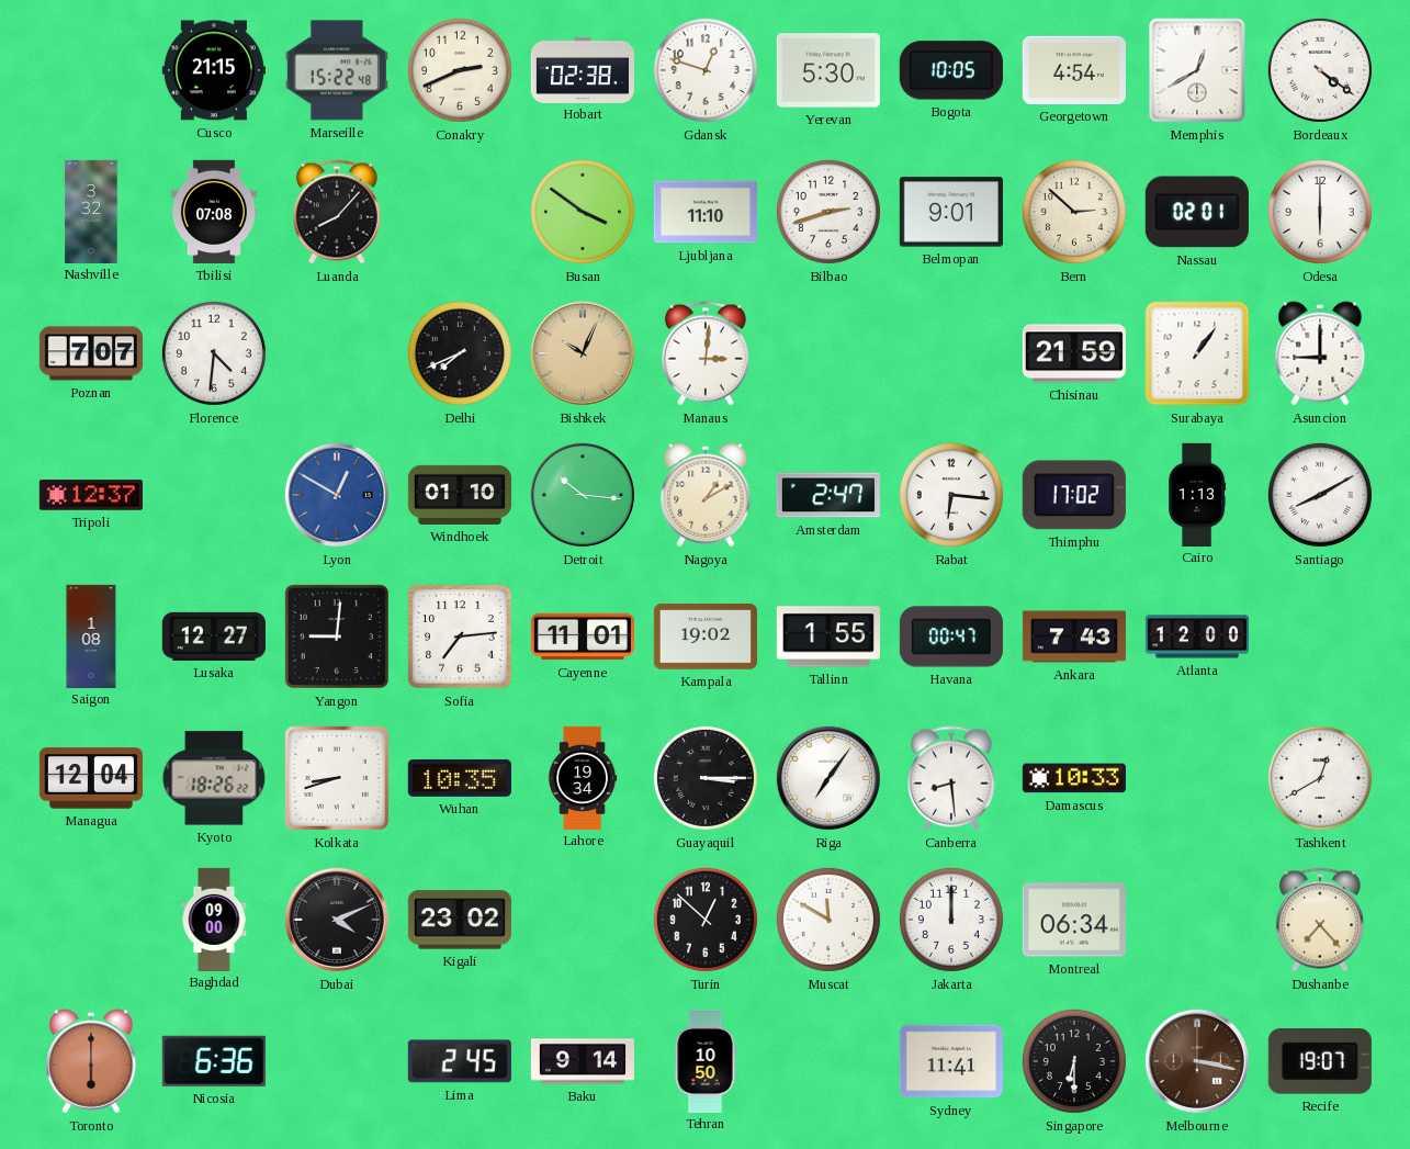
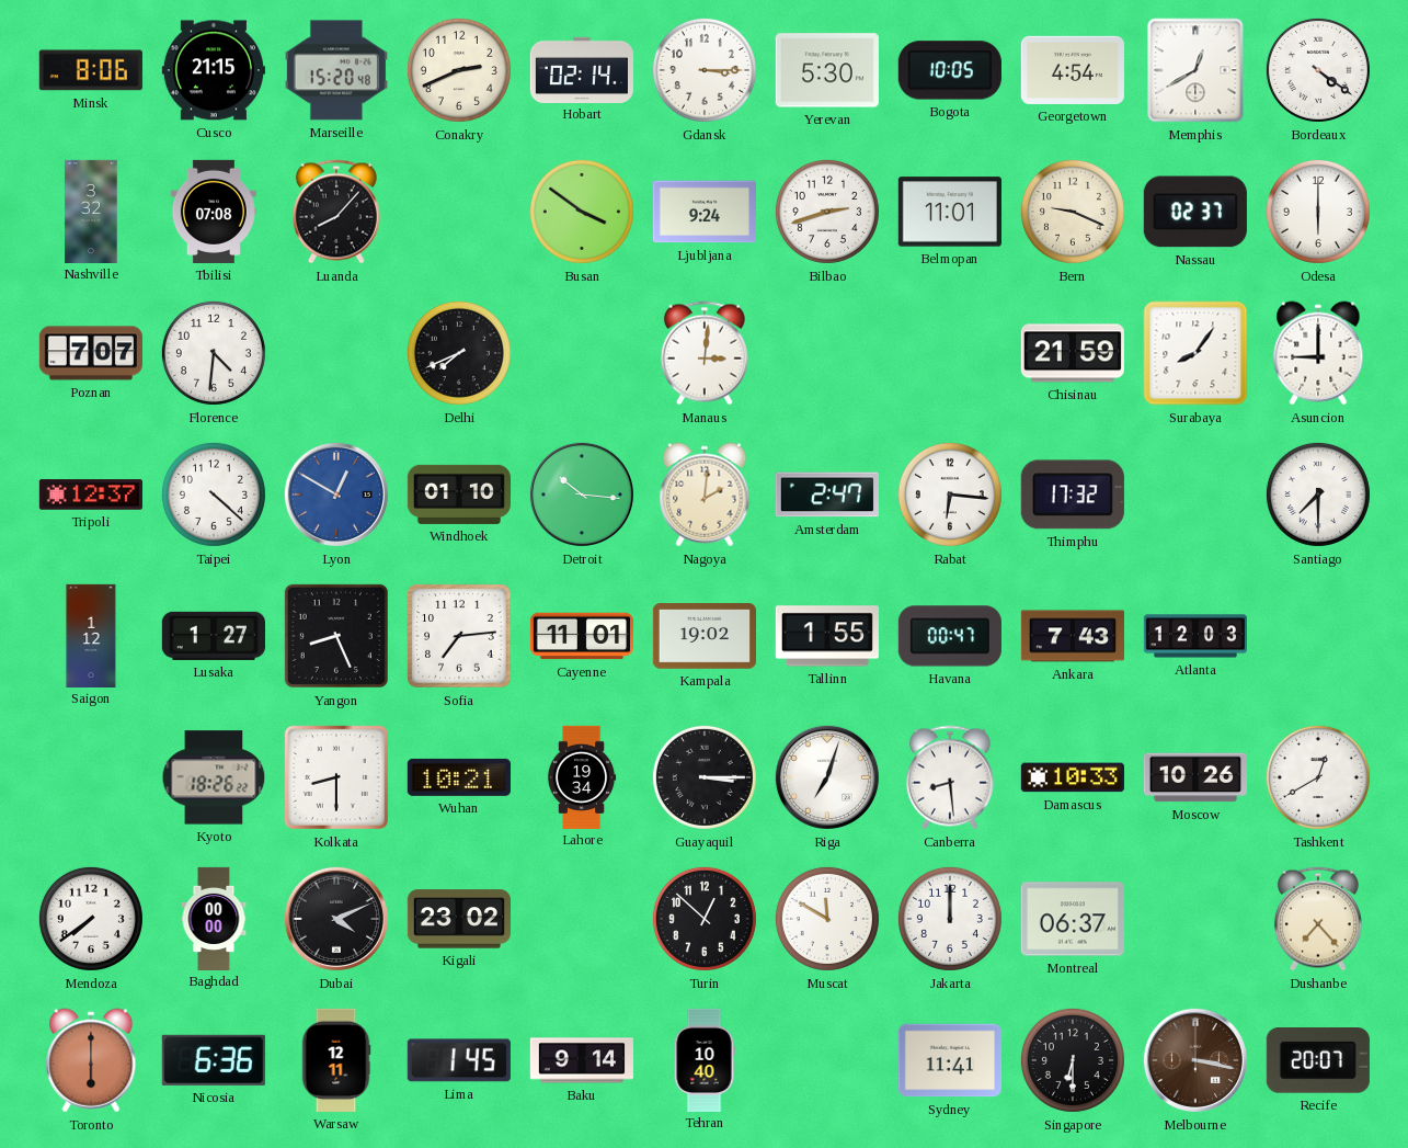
Minsk: none -> 8:06 (91, 70)
Marseille: 15:22 -> 15:20 (336, 70)
Hobart: 02:38 -> 02:14 (582, 69)
Gdansk: 12:48 -> 3:15 (705, 70)
Ljubljana: 11:10 -> 9:24 (705, 212)
Belmopan: 9:01 -> 11:01 (950, 212)
Bern: 2:52 -> 9:19 (1073, 212)
Nassau: 02:01 -> 02:37 (1195, 212)
Bishkek: 10:04 -> none (583, 353)
Surabaya: 1:06 -> 8:06 (1195, 353)
Taipei: none -> 4:22 (214, 495)
Nagoya: 1:10 -> 2:01 (705, 495)
Thimphu: 17:02 -> 17:32 (1073, 495)
Cairo: 1:13 -> none (1198, 494)
Santiago: 8:10 -> 7:30 (1318, 495)
Saigon: 1:08 -> 1:12 (91, 635)
Lusaka: 12:27 -> 1:27 (214, 636)
Yangon: 9:01 -> 8:26 (336, 636)
Atlanta: 12:00 -> 12:03 (1194, 636)
Managua: 12:04 -> none (91, 778)
Kolkata: 8:42 -> 8:30 (336, 777)
Wuhan: 10:35 -> 10:21 (459, 777)
Riga: 7:06 -> 7:03 (827, 777)
Moscow: none -> 10:26 (1195, 777)
Mendoza: none -> 7:39 (91, 919)
Baghdad: 09:00 -> 00:00 (214, 918)
Montreal: 06:34 -> 06:37 (1073, 919)
Warsaw: none -> 12:11 (336, 1060)
Lima: 2:45 -> 1:45 (459, 1060)
Tehran: 10:50 -> 10:40 (705, 1059)
Recife: 19:07 -> 20:07 (1318, 1061)
